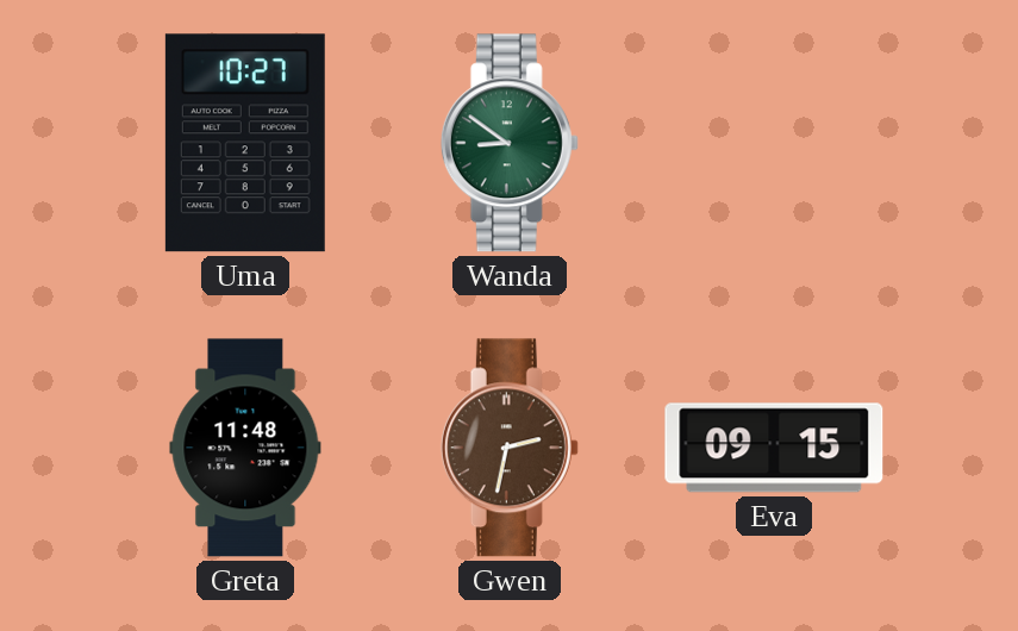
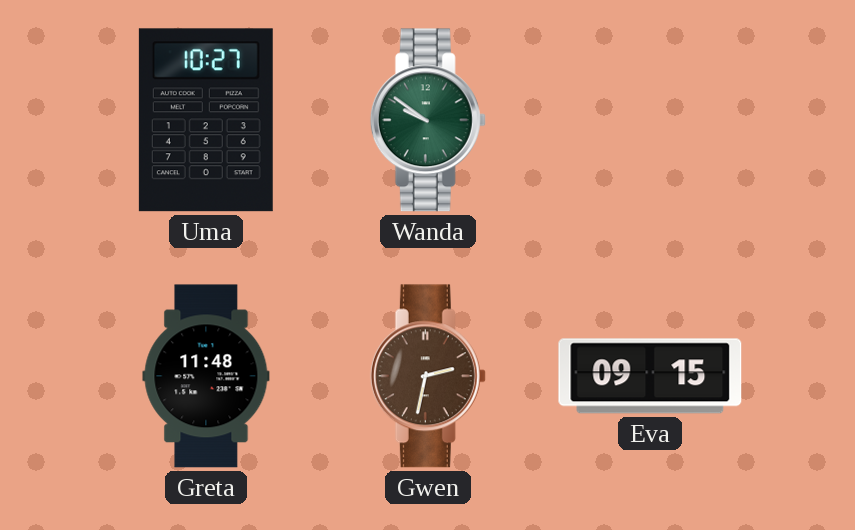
Wanda: 8:51 -> 9:51 (428, 120)
